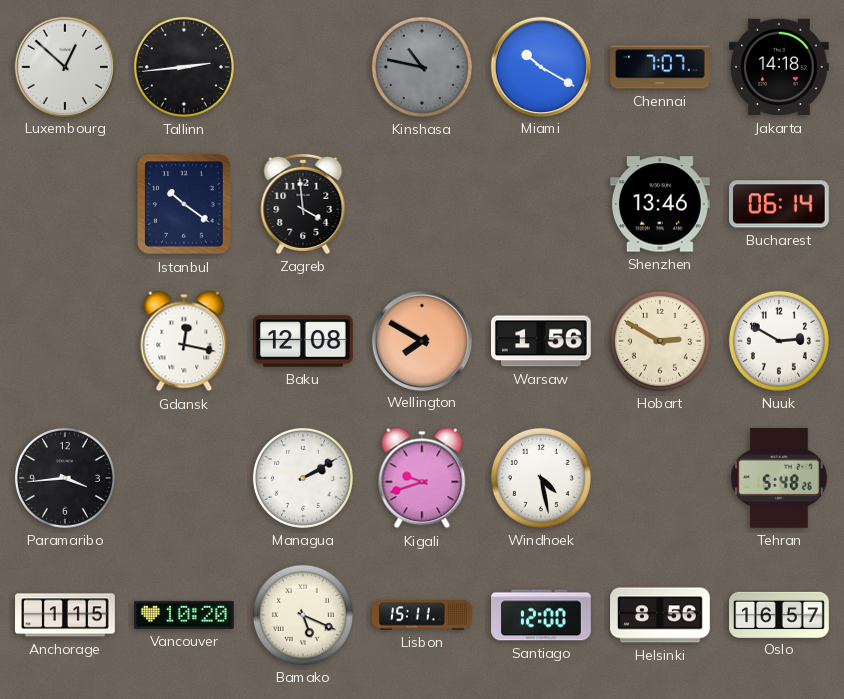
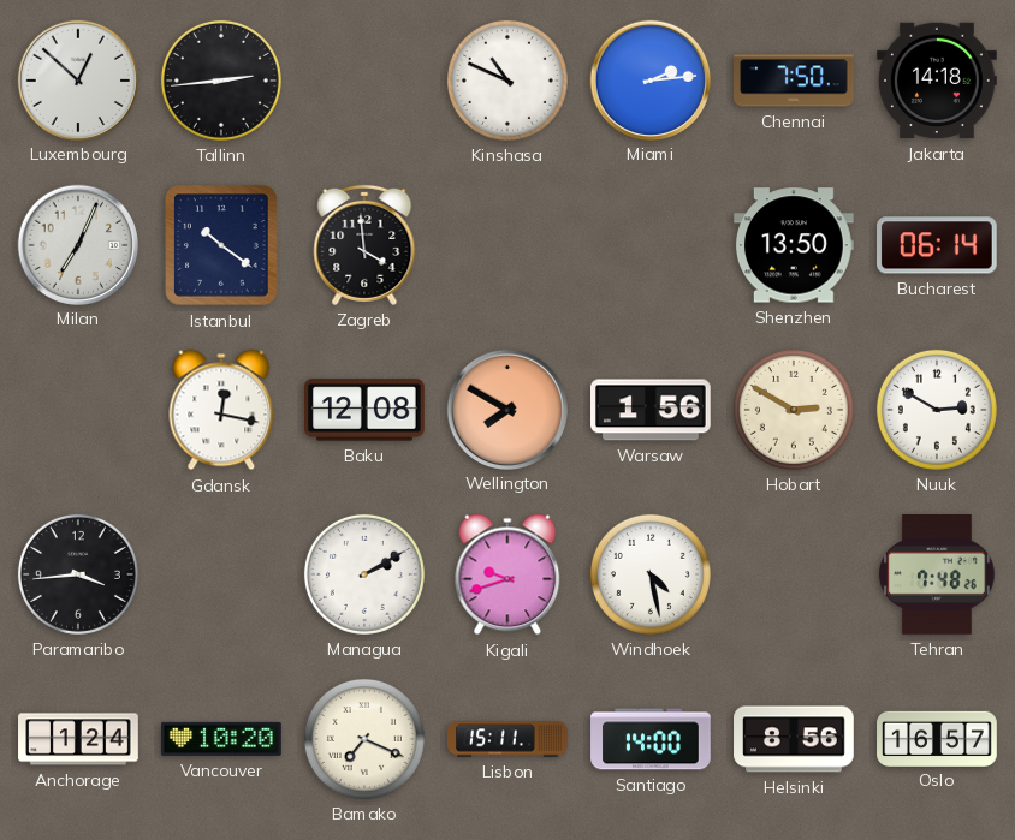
Kinshasa: 10:47 -> 10:49 (507, 81)
Kinshasa dial: grey -> white (507, 81)
Miami: 10:20 -> 2:14 (649, 79)
Chennai: 7:07 -> 7:50 (795, 81)
Milan: none -> 7:04 (77, 244)
Shenzhen: 13:46 -> 13:50 (794, 245)
Tehran: 5:48 -> 7:48 (938, 576)
Anchorage: 1:15 -> 1:24 (78, 739)
Bamako: 5:19 -> 7:19 (364, 739)
Santiago: 12:00 -> 14:00 (651, 739)
